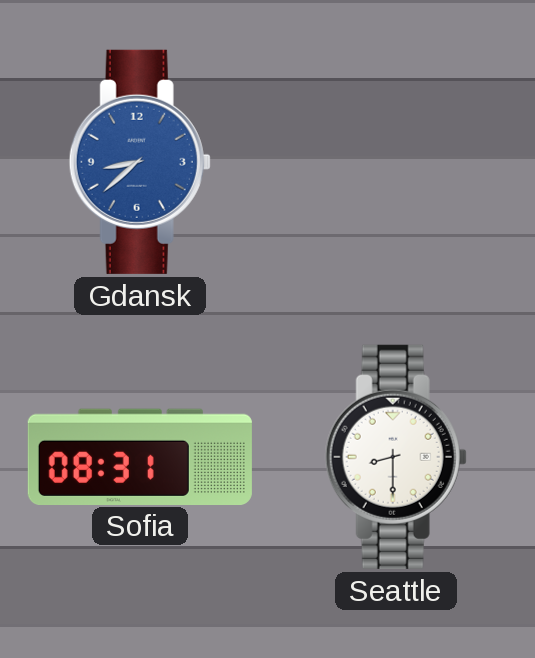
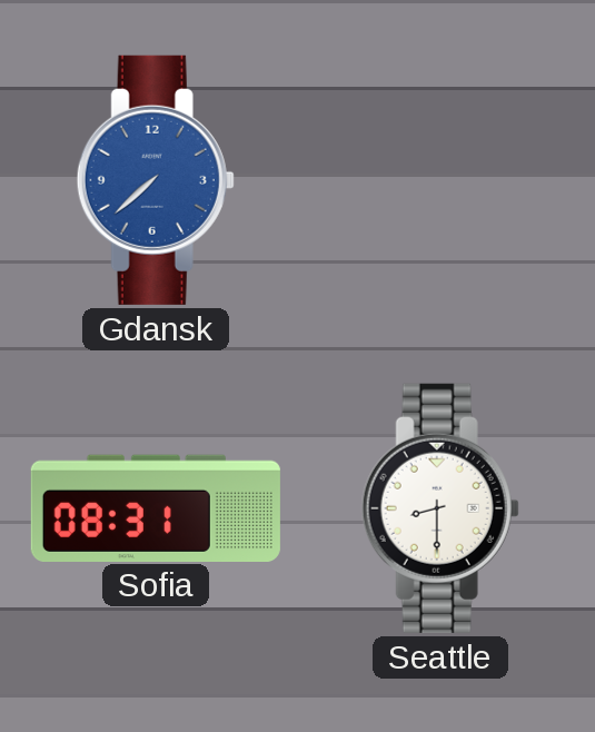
Gdansk: 8:38 -> 7:38 (156, 180)
